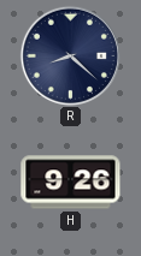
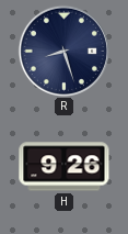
R: 8:22 -> 8:27 (63, 51)
